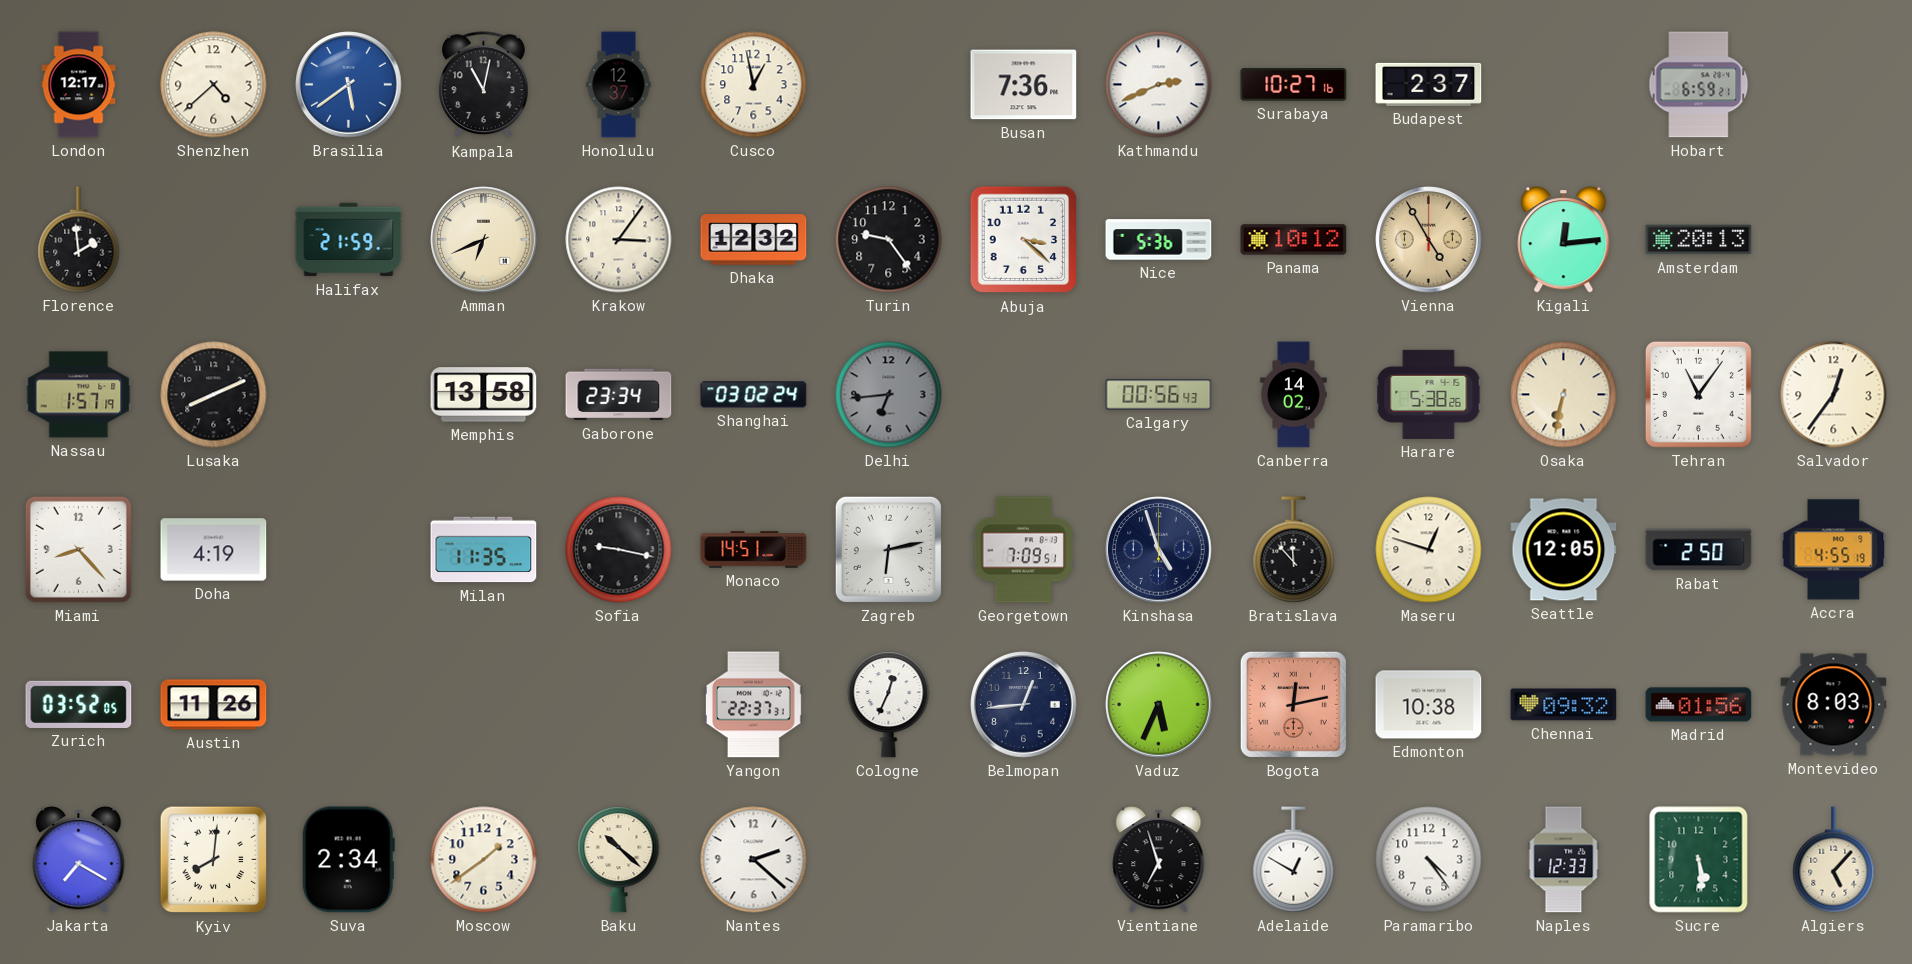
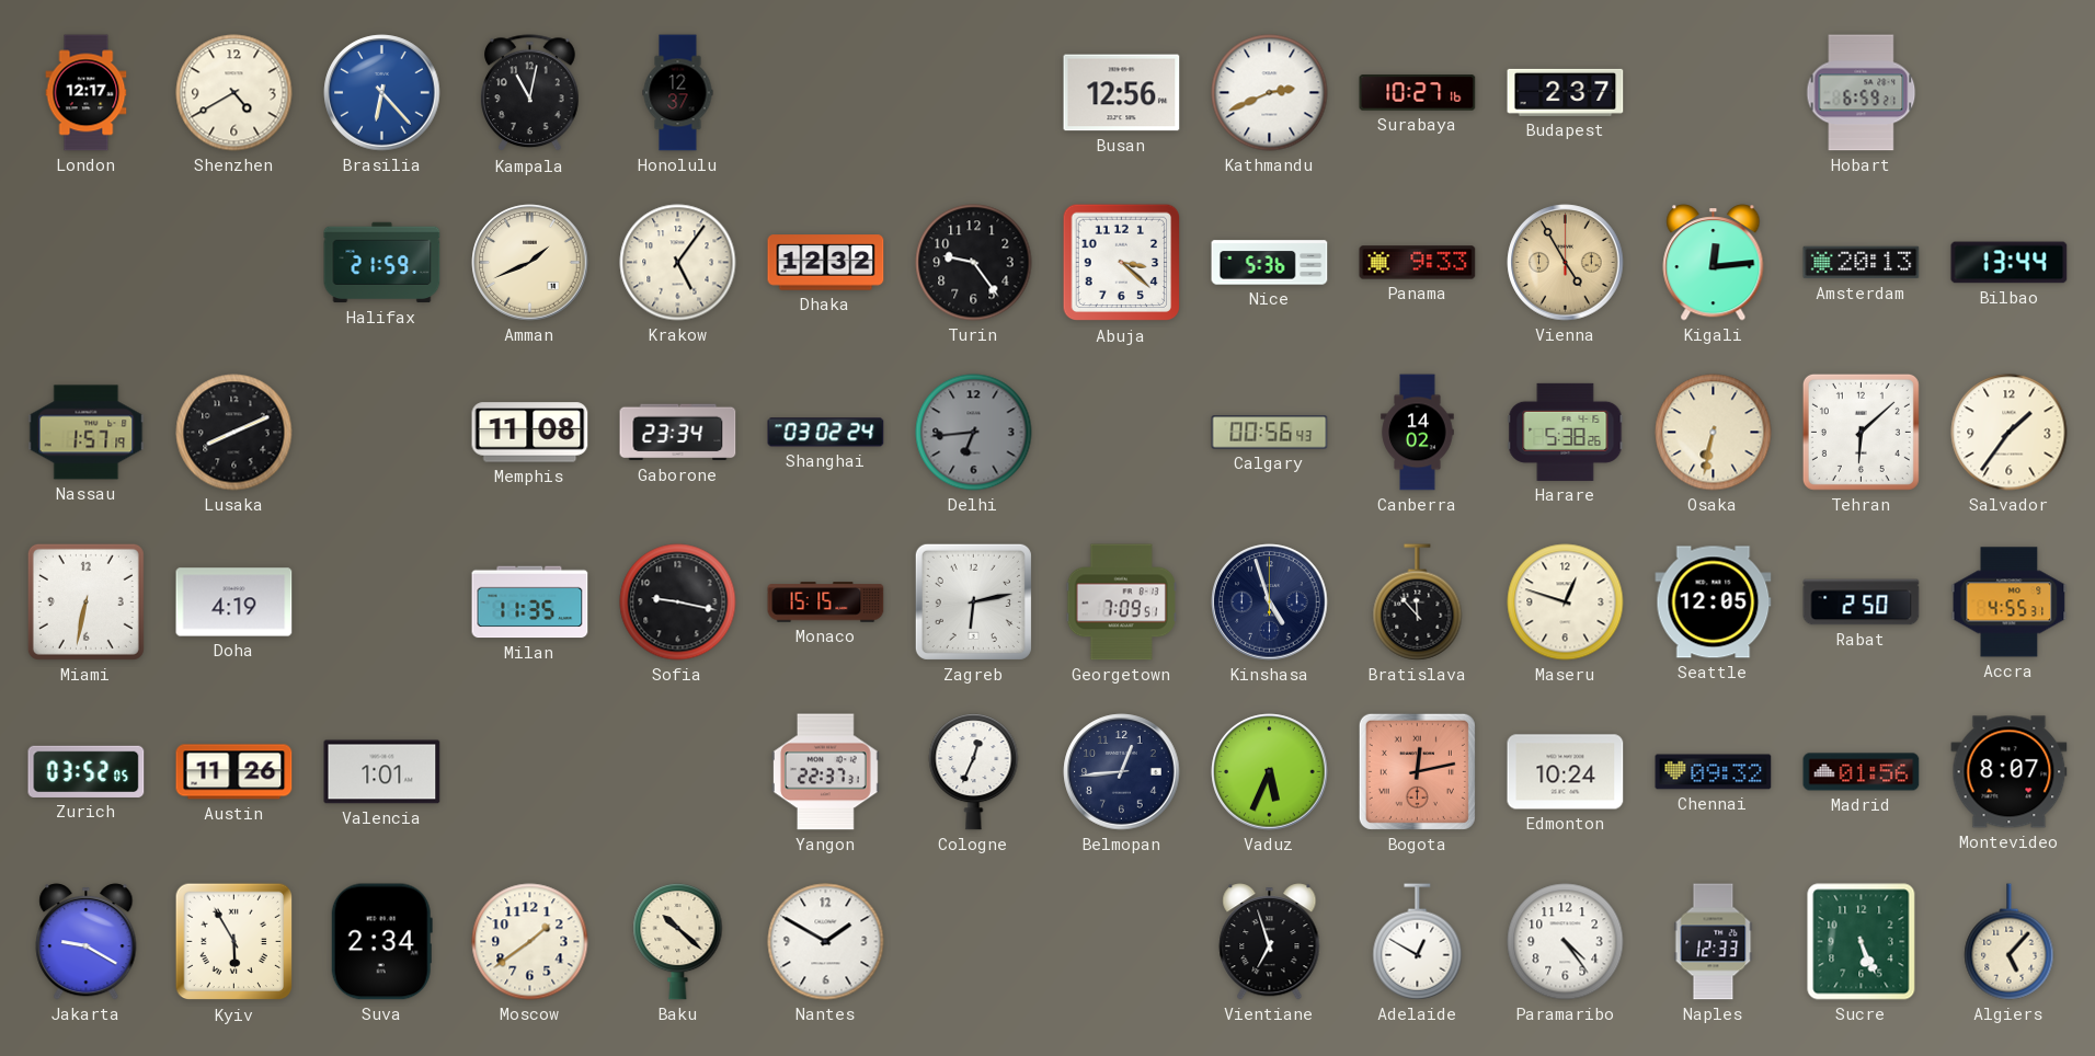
Shenzhen: 4:38 -> 4:40 (234, 93)
Brasilia: 5:39 -> 6:23 (382, 93)
Cusco: 12:58 -> none (754, 85)
Busan: 7:36 -> 12:56 (1122, 93)
Florence: 1:59 -> none (79, 240)
Amman: 6:41 -> 1:41 (530, 263)
Krakow: 3:06 -> 5:06 (678, 263)
Panama: 10:12 -> 9:33 (1418, 263)
Bilbao: none -> 13:44 (2010, 263)
Memphis: 13:58 -> 11:08 (530, 433)
Tehran: 11:06 -> 6:08 (1861, 432)
Salvador: 12:36 -> 1:36 (2010, 433)
Miami: 8:23 -> 6:32 (85, 601)
Monaco: 14:51 -> 15:15 (826, 602)
Accra: 4:55:19 -> 4:55:31 (2010, 602)
Valencia: none -> 1:01 (382, 772)
Edmonton: 10:38 -> 10:24 (1566, 772)
Montevideo: 8:03 -> 8:07 (2010, 772)
Jakarta: 7:20 -> 9:20 (87, 942)
Kyiv: 8:01 -> 5:55 (234, 942)
Nantes: 2:22 -> 1:50 (826, 942)
Sucre: 5:29 -> 5:26 (1862, 942)
